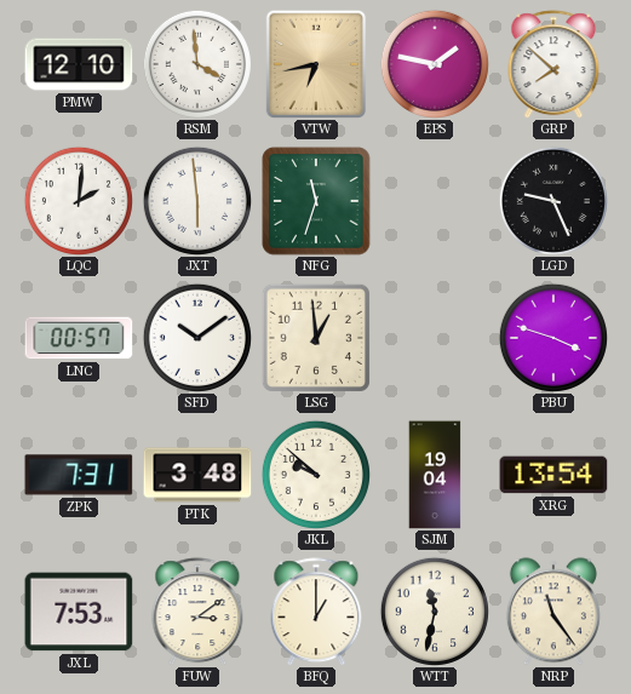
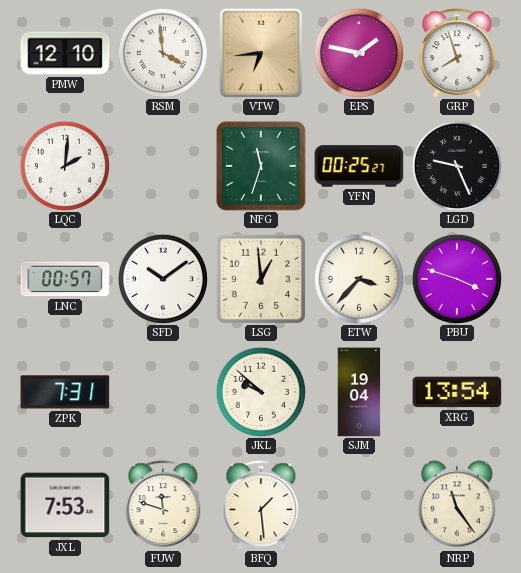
VTW: 6:43 -> 6:44 (260, 52)
GRP: 7:52 -> 7:57 (457, 53)
JXT: 5:59 -> none (197, 201)
YFN: none -> 00:25 (359, 166)
ETW: none -> 3:37 (359, 279)
PTK: 3:48 -> none (197, 475)
FUW: 3:09 -> 11:48 (163, 505)
BFQ: 1:00 -> 1:29 (261, 505)
WTT: 11:32 -> none (435, 612)
